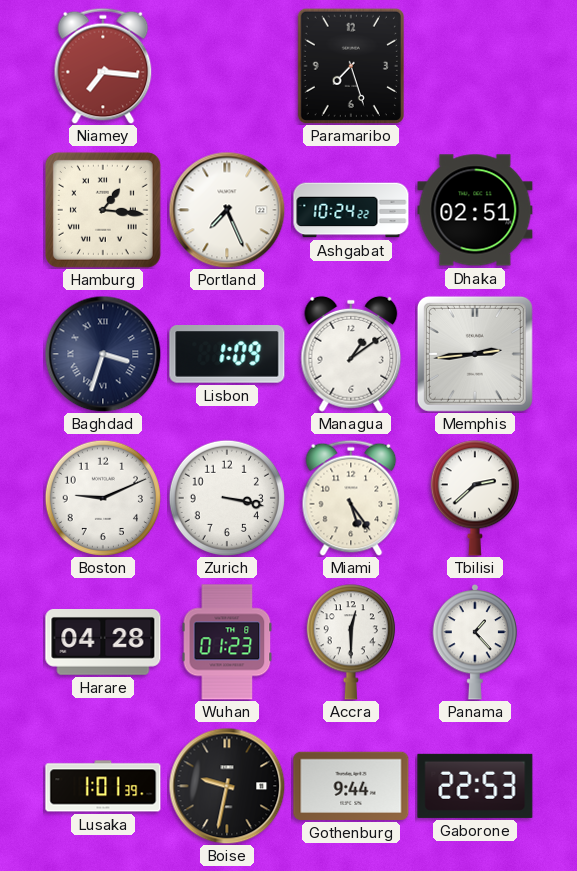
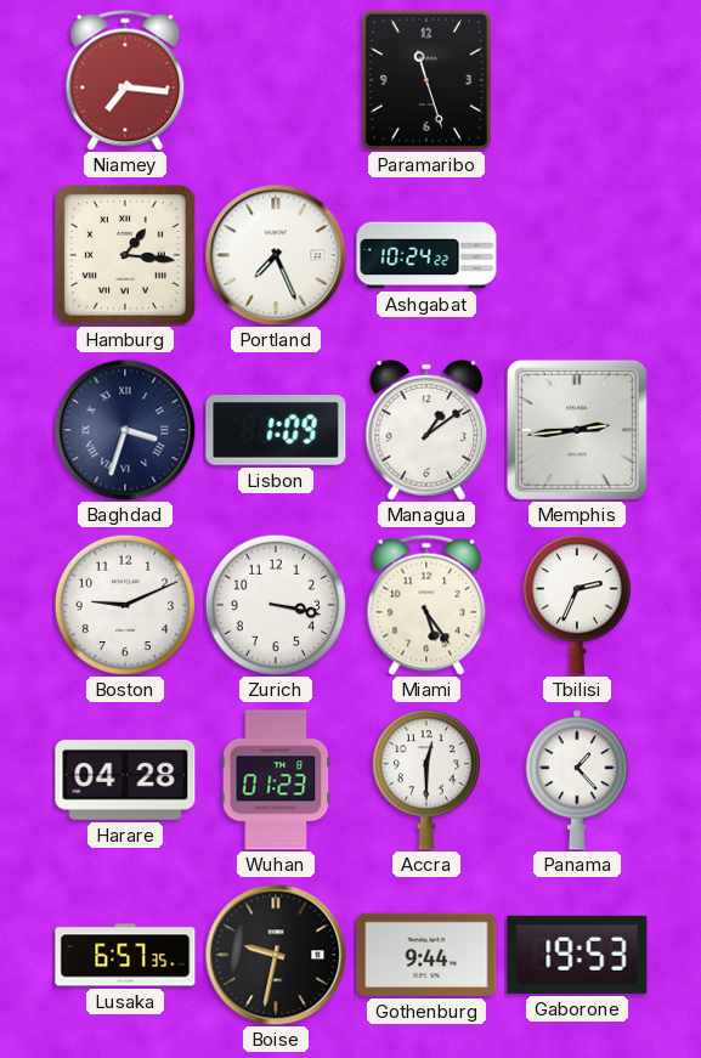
Paramaribo: 7:27 -> 11:27 (426, 80)
Dhaka: 02:51 -> none (475, 210)
Tbilisi: 2:38 -> 2:34 (577, 605)
Lusaka: 1:01 -> 6:57 (125, 955)
Gaborone: 22:53 -> 19:53 (577, 955)
